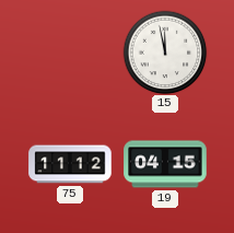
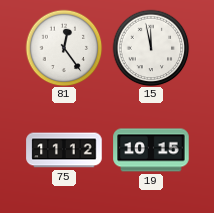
81: none -> 12:24 (64, 48)
19: 04:15 -> 10:15 (151, 150)
